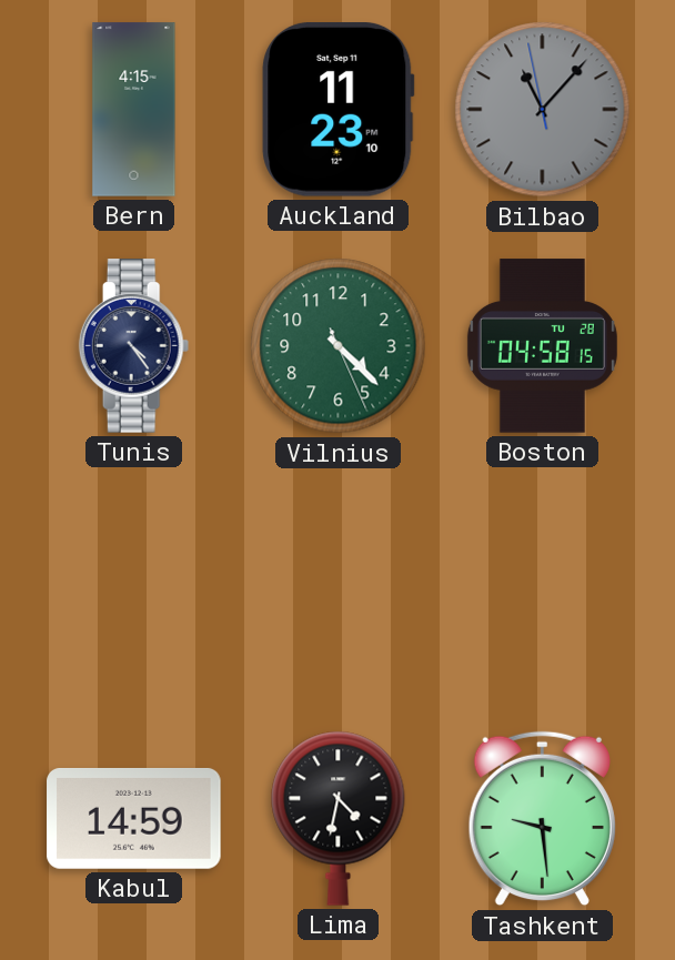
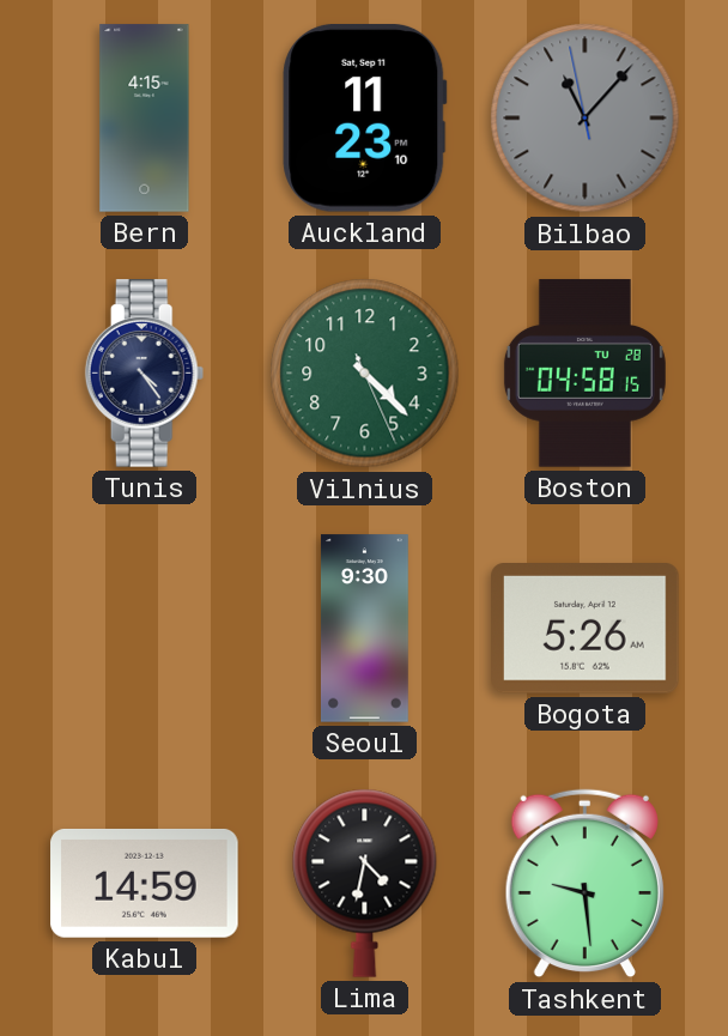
Seoul: none -> 9:30 (364, 629)
Bogota: none -> 5:26 (586, 629)
